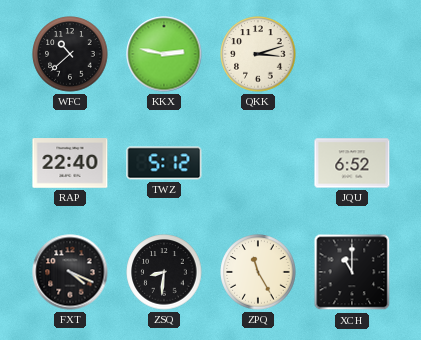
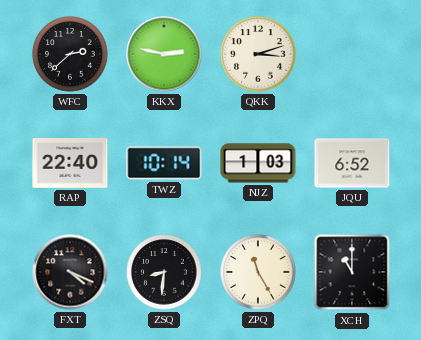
WFC: 10:38 -> 2:38 (70, 54)
TWZ: 5:12 -> 10:14 (164, 163)
NJZ: none -> 1:03 (258, 163)
